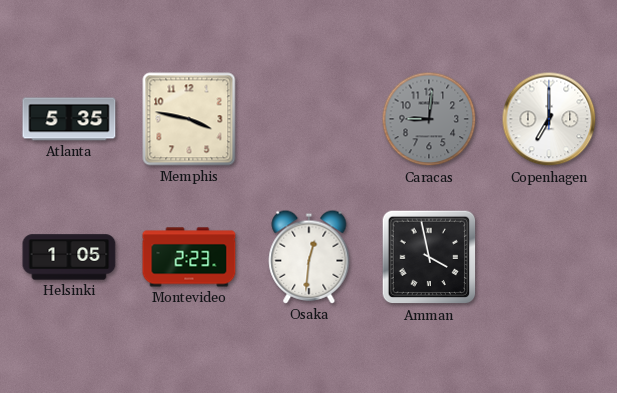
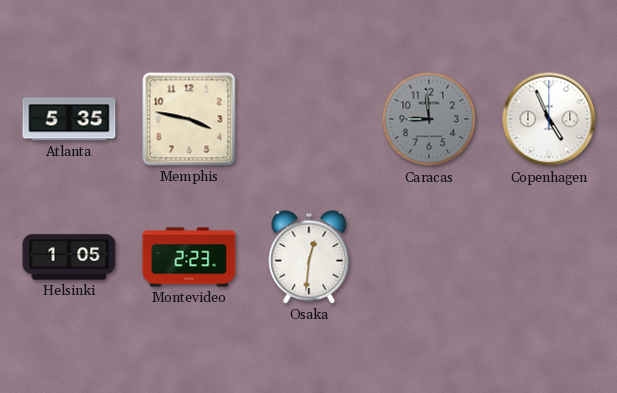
Caracas: 9:01 -> 8:59 (429, 119)
Copenhagen: 7:00 -> 4:56 (549, 119)
Amman: 3:58 -> none (429, 257)
